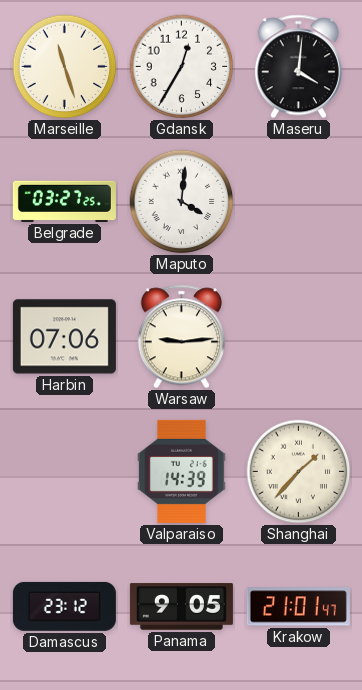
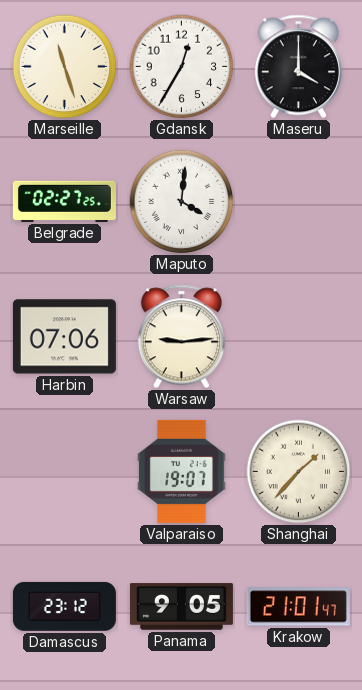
Maseru: 4:01 -> 4:00 (298, 67)
Belgrade: 03:27 -> 02:27 (64, 201)
Valparaiso: 14:39 -> 19:07 (182, 471)
